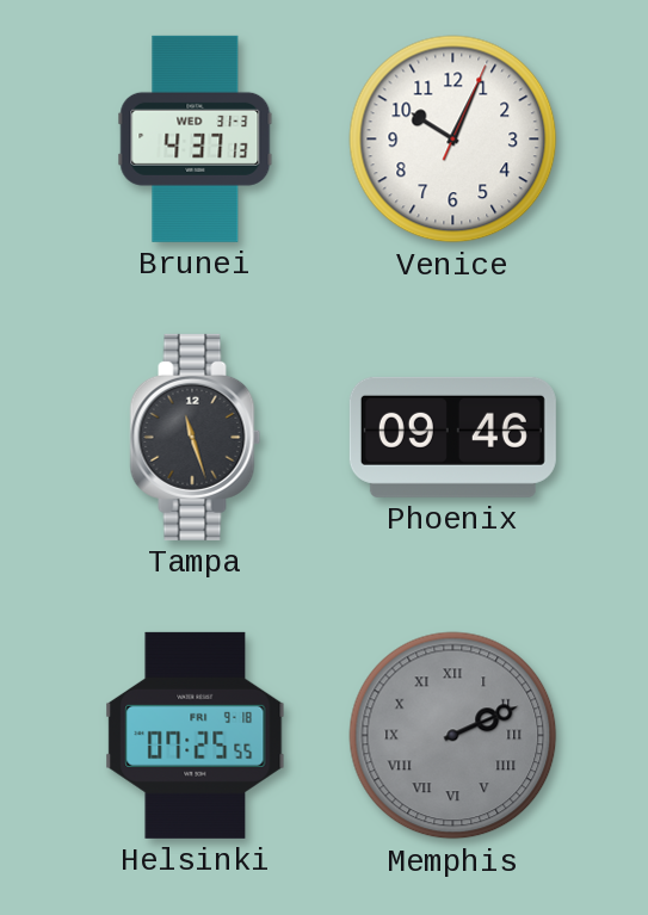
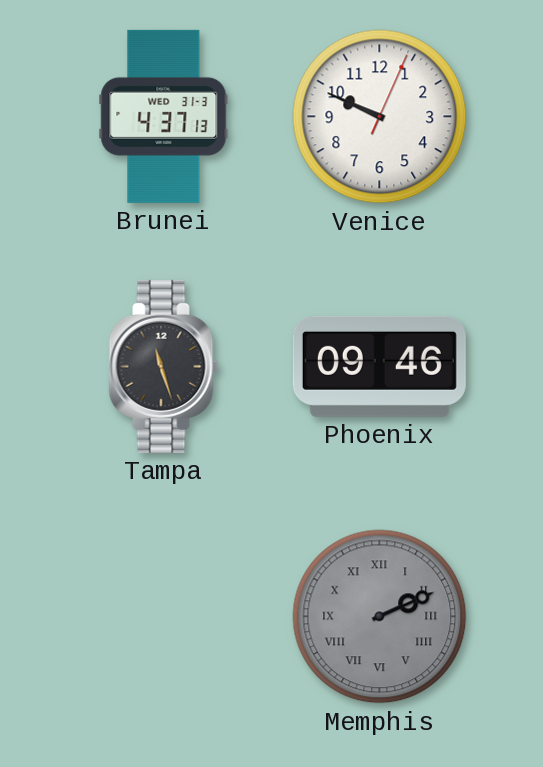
Venice: 10:04 -> 9:49 (380, 117)
Helsinki: 07:25 -> none (196, 735)
